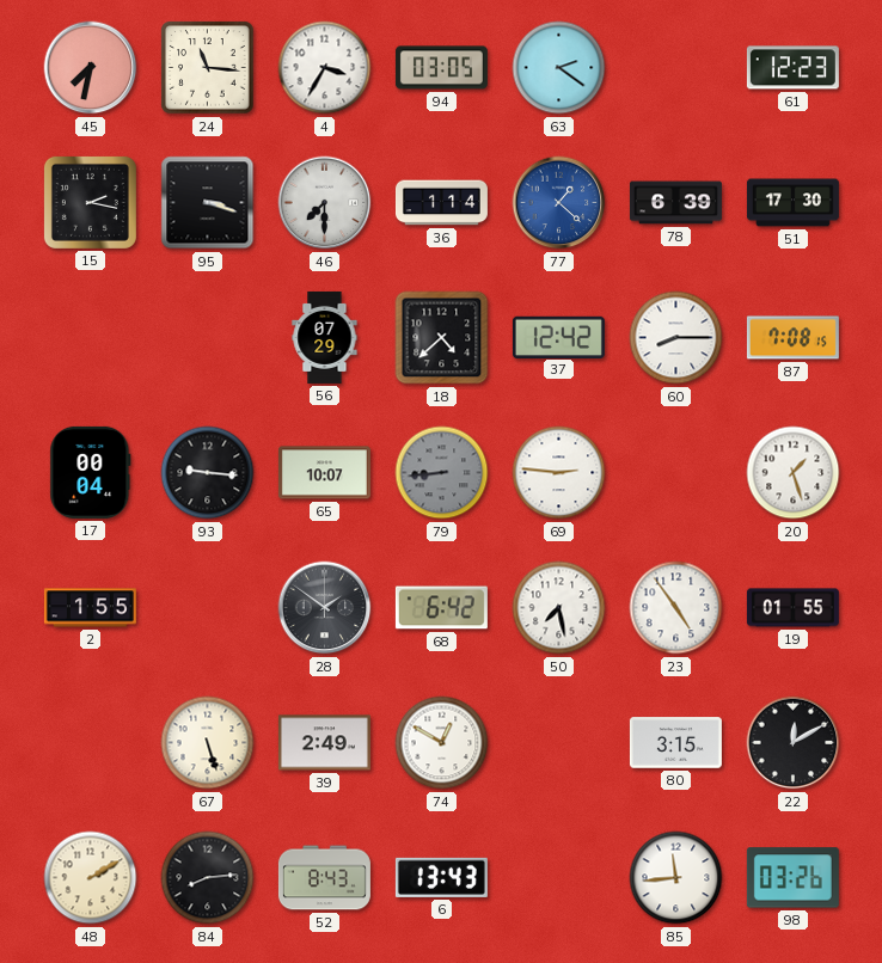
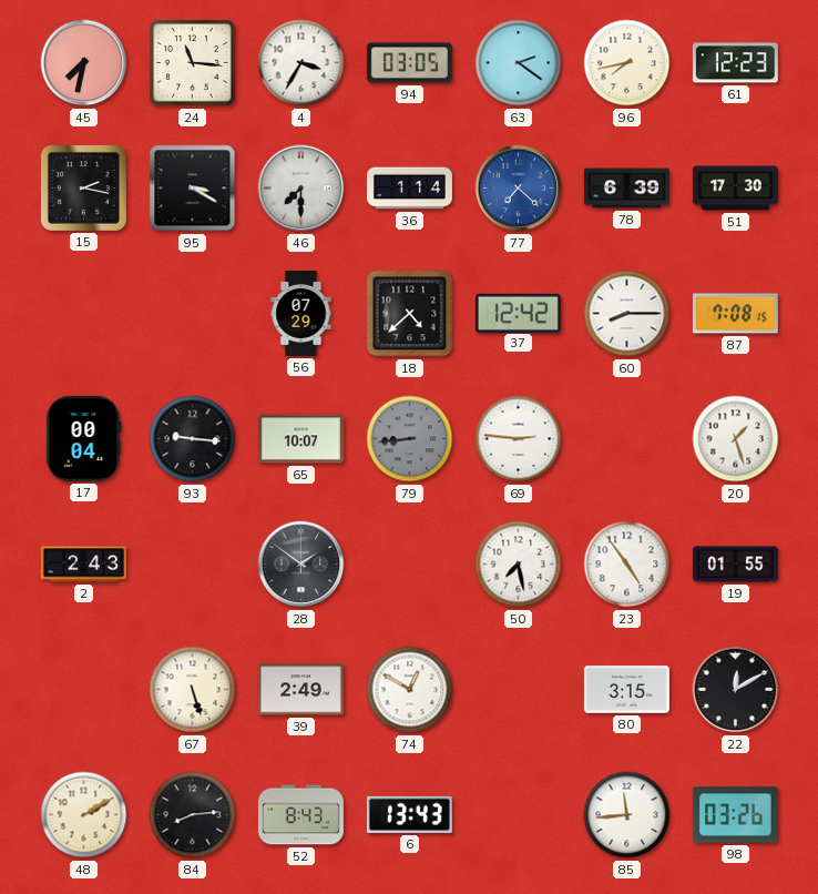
96: none -> 7:43 (627, 63)
95: 3:18 -> 3:20 (193, 189)
77: 1:22 -> 7:22 (519, 189)
2: 1:55 -> 2:43 (83, 565)
68: 6:42 -> none (441, 608)
